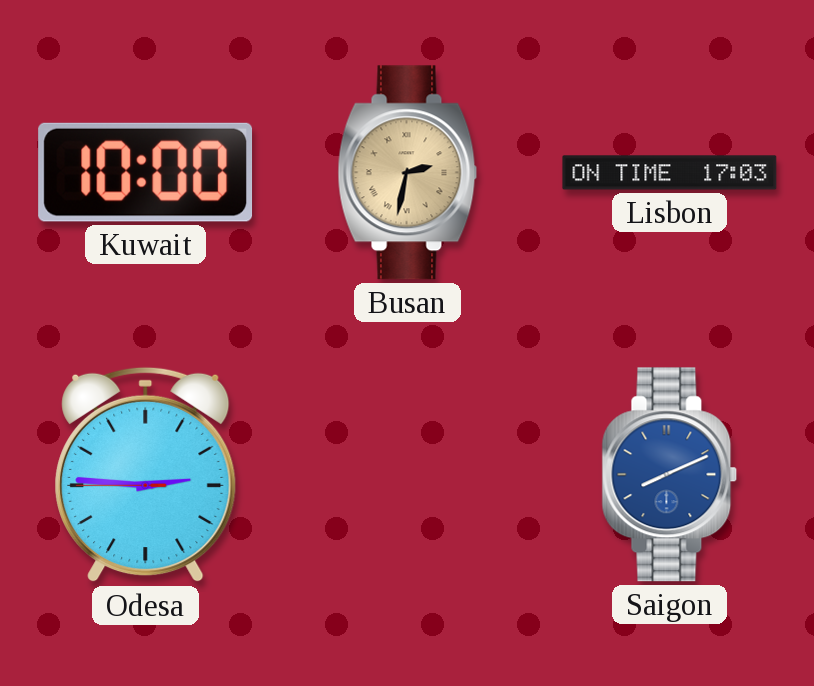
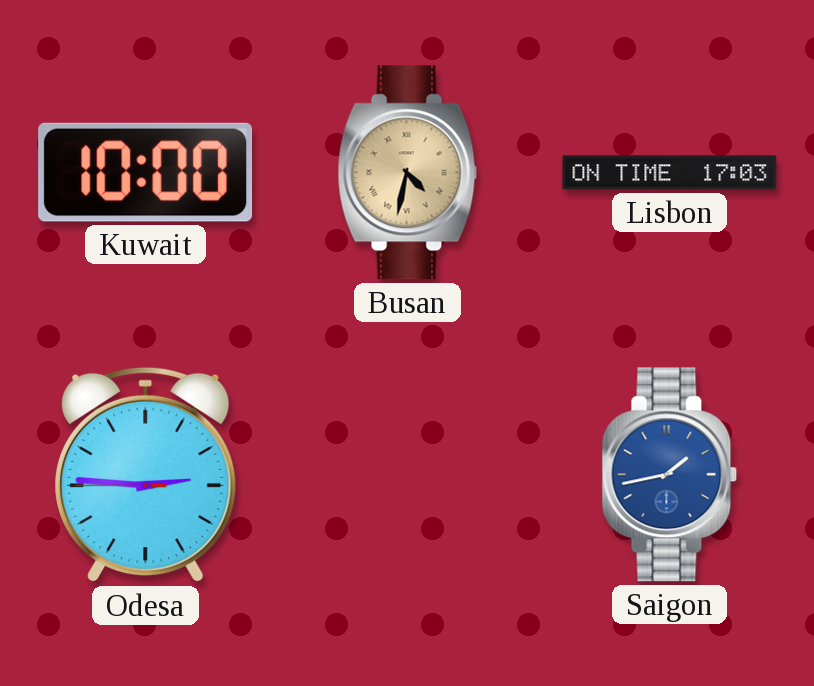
Busan: 2:32 -> 4:32 (408, 173)
Saigon: 8:11 -> 1:43 (670, 475)
